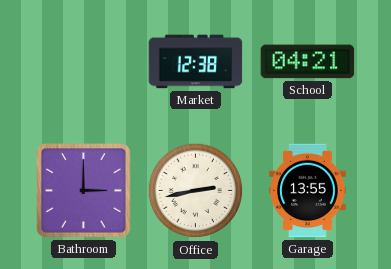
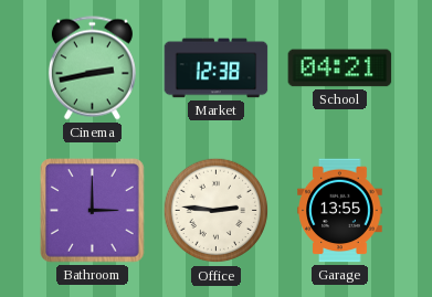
Cinema: none -> 2:43 (92, 68)
Office: 2:43 -> 2:46 (217, 211)
